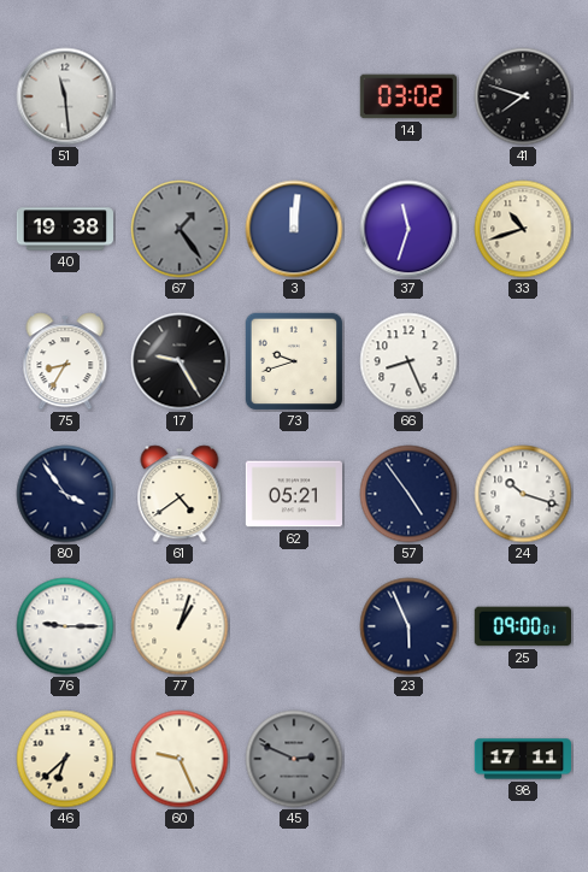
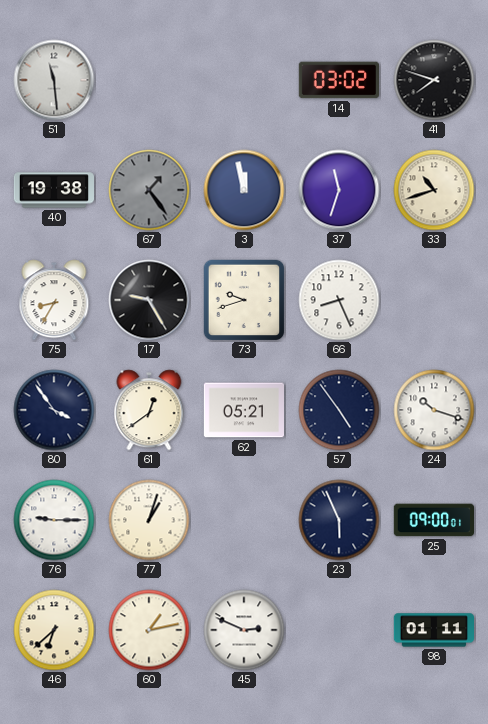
3: 12:01 -> 11:58 (244, 190)
61: 4:39 -> 12:39 (149, 410)
60: 9:26 -> 1:13 (149, 630)
45 dial: grey -> white (244, 630)
98: 17:11 -> 01:11 (433, 630)
